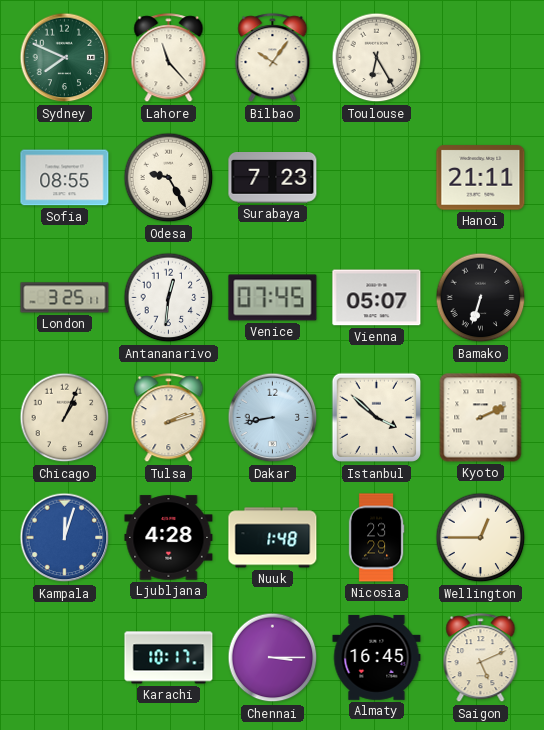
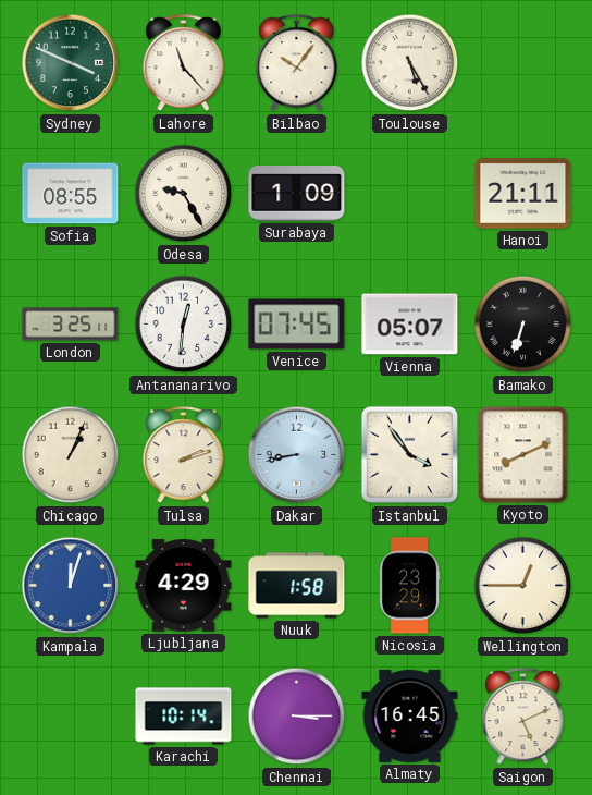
Sydney: 7:49 -> 3:49 (71, 63)
Toulouse: 6:25 -> 5:25 (410, 63)
Surabaya: 7:23 -> 1:09 (297, 194)
Istanbul: 3:52 -> 3:54 (410, 455)
Kyoto: 2:11 -> 8:11 (523, 455)
Ljubljana: 4:28 -> 4:29 (184, 586)
Nuuk: 1:48 -> 1:58 (297, 586)
Karachi: 10:17 -> 10:14 (184, 717)
